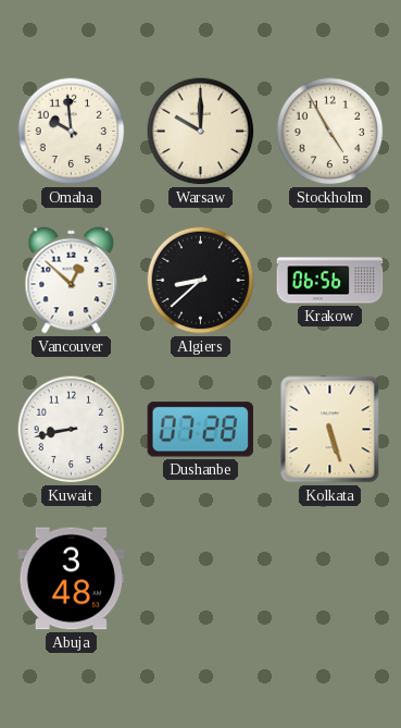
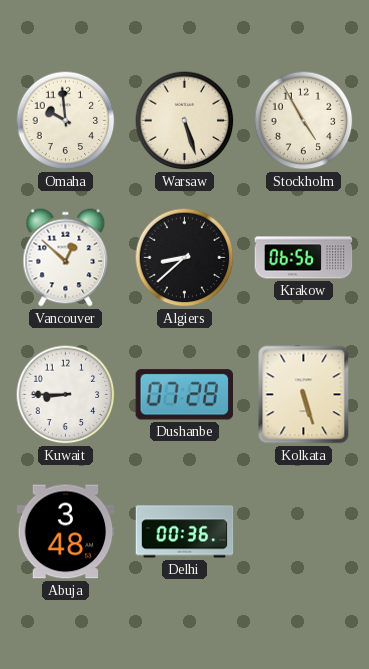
Warsaw: 10:00 -> 5:27 (185, 121)
Kuwait: 8:43 -> 8:45 (66, 395)
Delhi: none -> 00:36 (185, 532)
